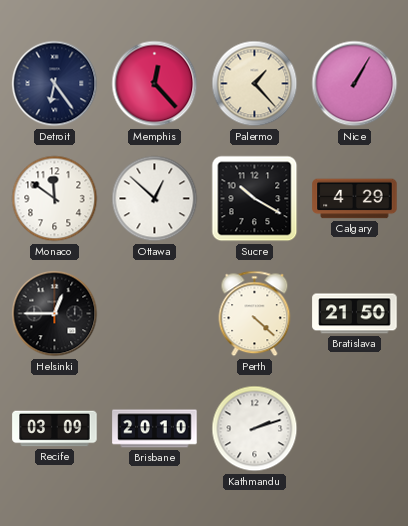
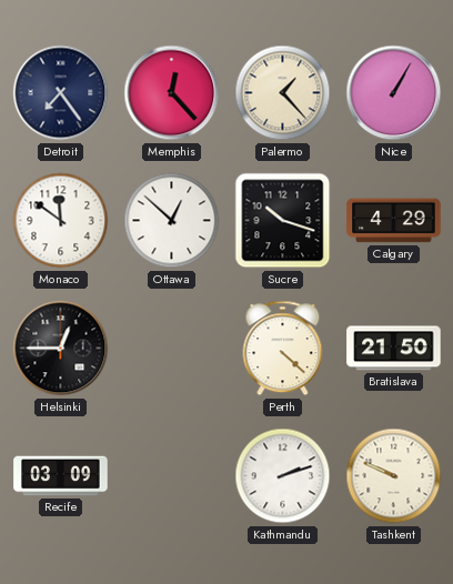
Detroit: 6:24 -> 7:24 (61, 93)
Sucre: 10:20 -> 10:18 (283, 221)
Brisbane: 20:10 -> none (155, 429)
Tashkent: none -> 9:49 (394, 476)
